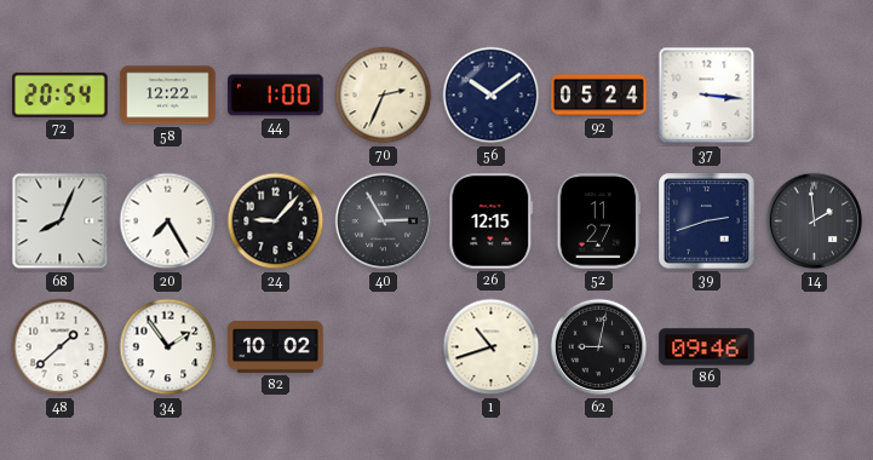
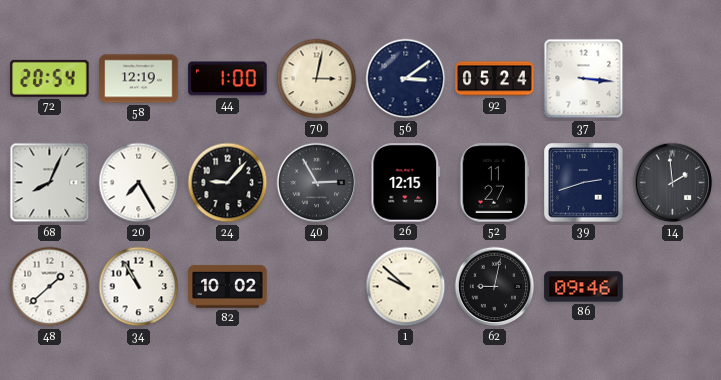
58: 12:22 -> 12:19 (139, 79)
70: 2:34 -> 3:02 (317, 79)
56: 10:09 -> 3:09 (406, 79)
34: 1:54 -> 10:55 (139, 287)
1: 10:42 -> 9:52 (406, 287)
